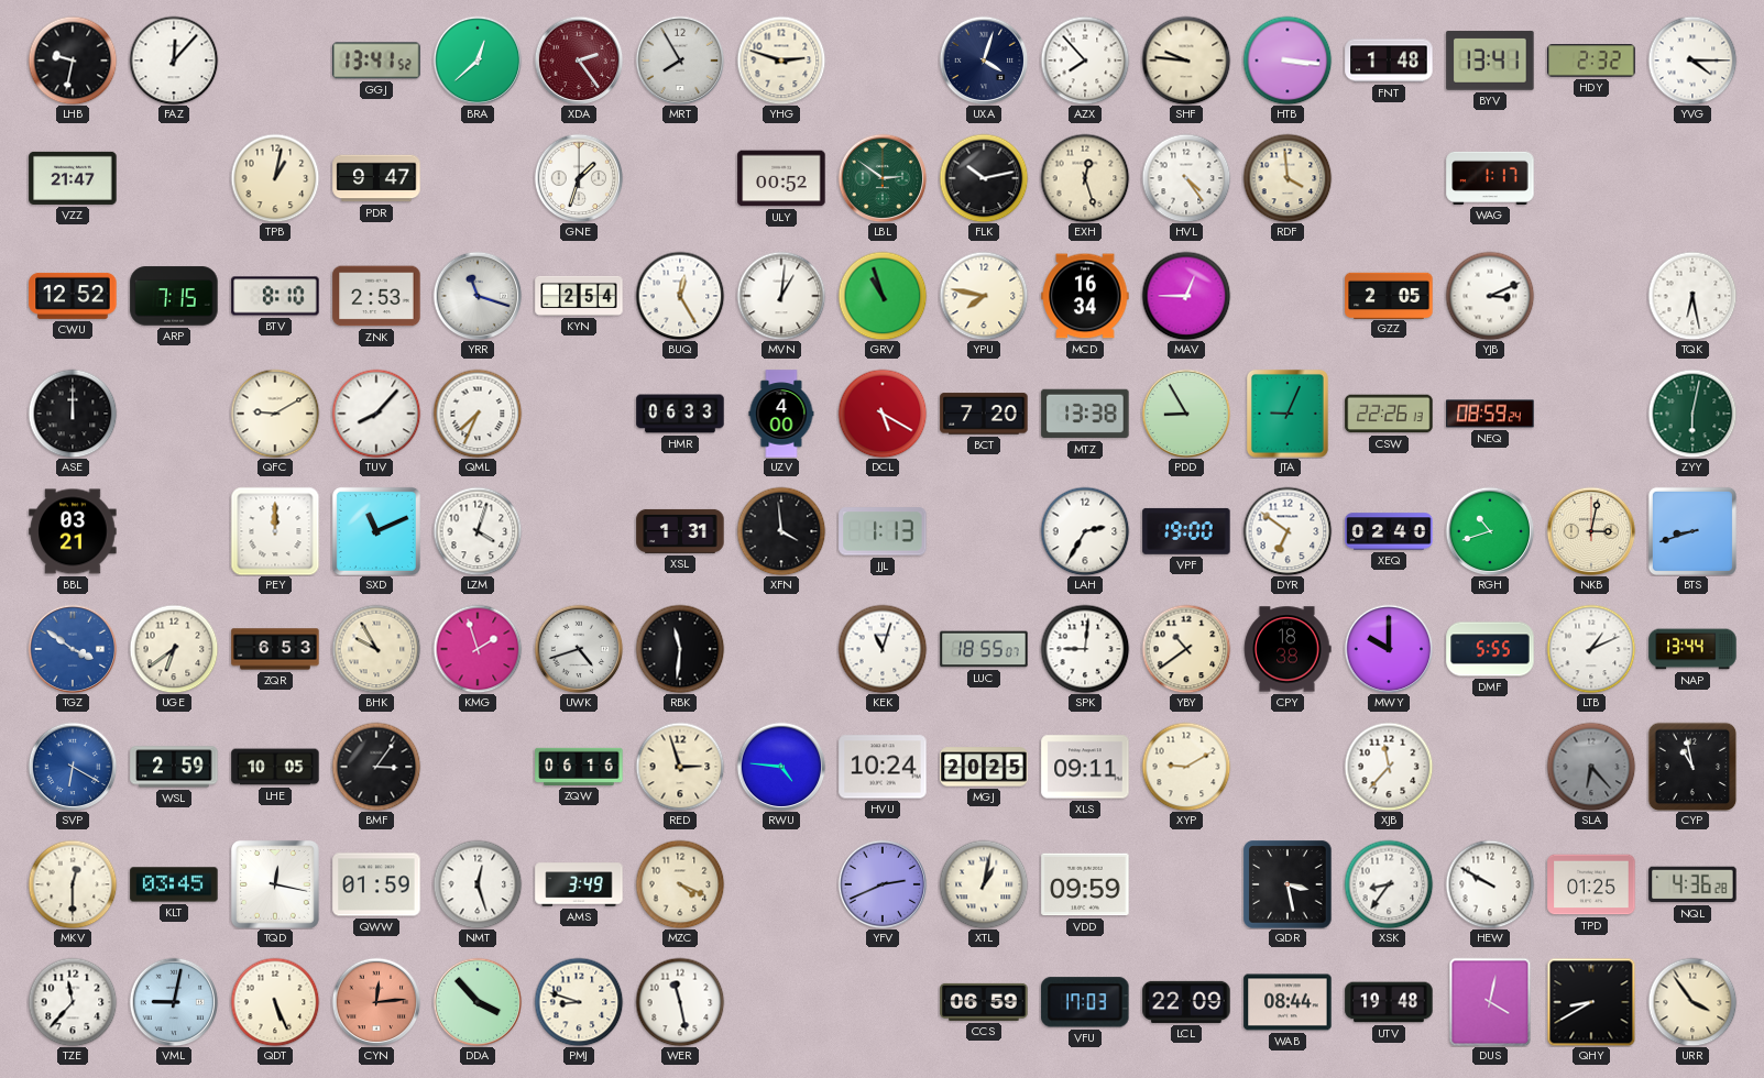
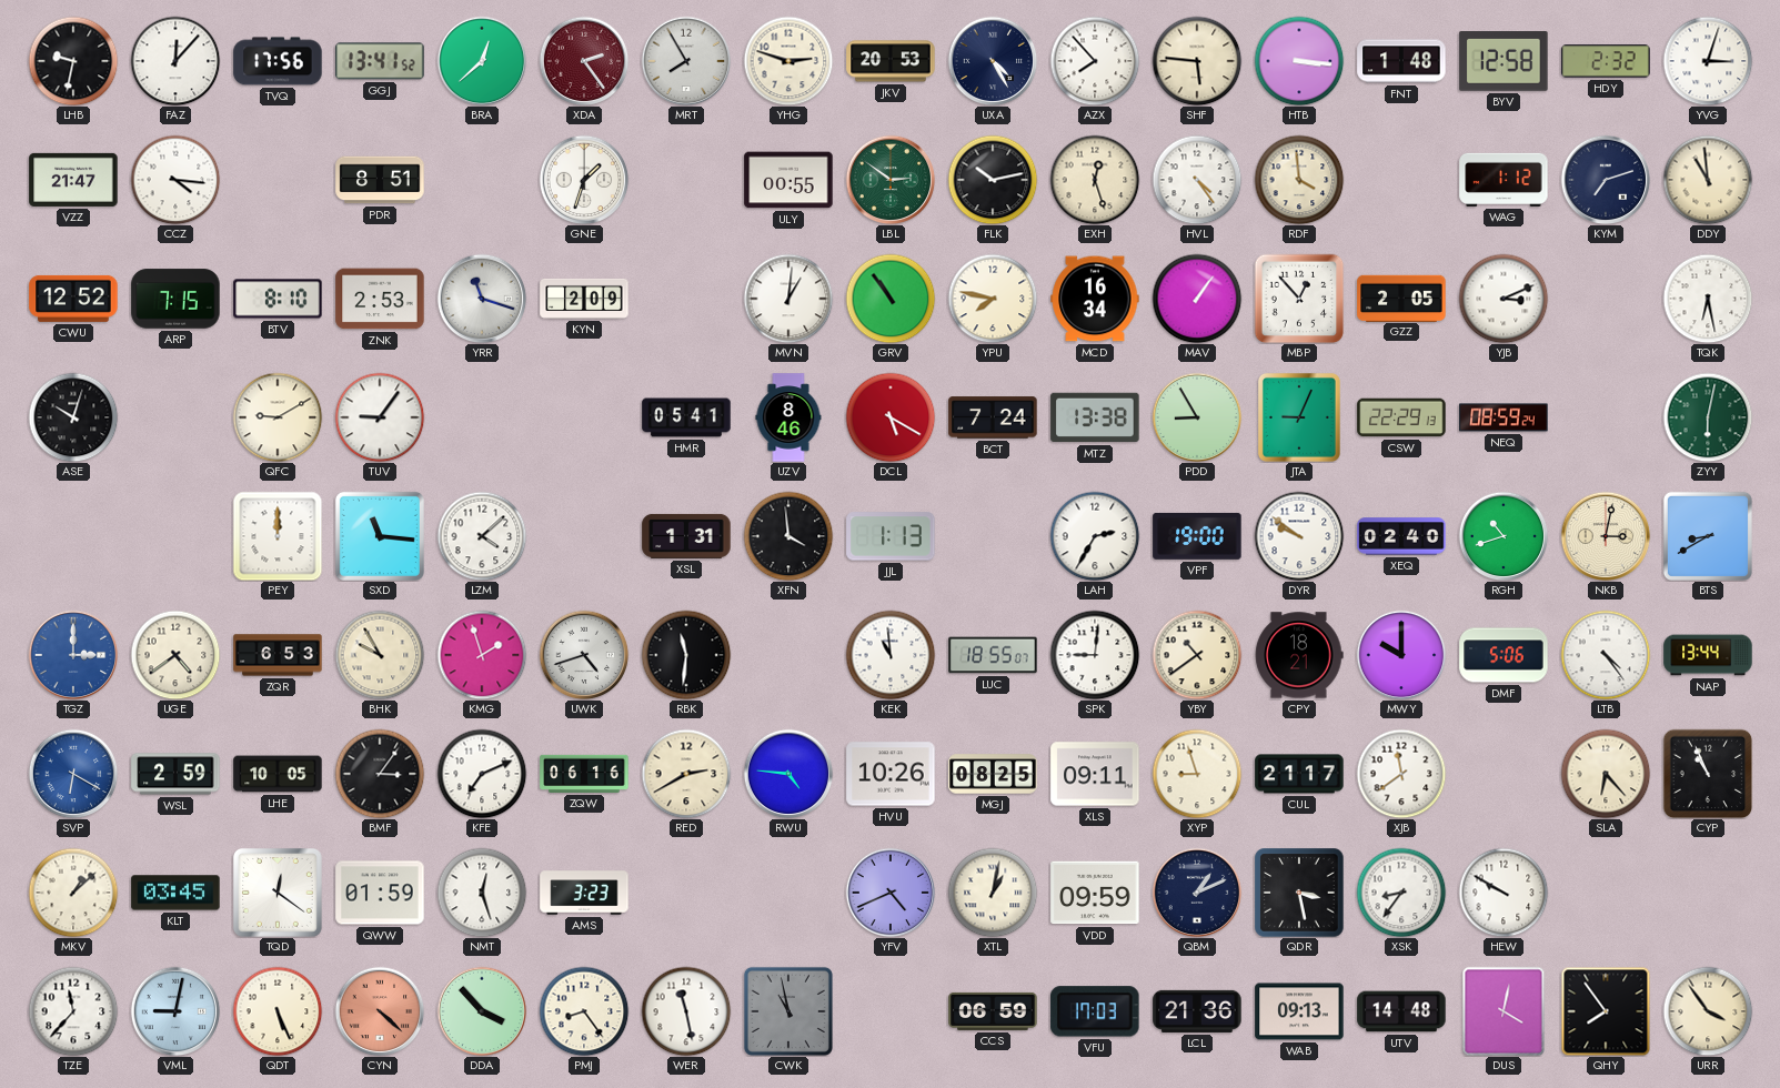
TVQ: none -> 17:56 (278, 61)
JKV: none -> 20:53 (891, 61)
UXA: 4:03 -> 4:25 (993, 61)
SHF: 9:46 -> 5:46 (1197, 61)
BYV: 13:41 -> 12:58 (1504, 61)
YVG: 4:15 -> 3:03 (1708, 61)
CCZ: none -> 4:16 (175, 180)
TPB: 1:02 -> none (275, 178)
PDR: 9:47 -> 8:51 (380, 180)
ULY: 00:52 -> 00:55 (788, 180)
WAG: 1:17 -> 1:12 (1504, 180)
KYM: none -> 7:12 (1606, 180)
DDY: none -> 10:59 (1708, 180)
KYN: 2:54 -> 2:09 (584, 299)
BUQ: 12:25 -> none (680, 296)
GRV: 10:57 -> 10:54 (891, 299)
MAV: 12:45 -> 1:06 (1197, 299)
MBP: none -> 12:53 (1299, 299)
ASE: 12:00 -> 10:03 (73, 417)
TUV: 8:07 -> 9:06 (380, 417)
QML: 7:34 -> none (478, 414)
HMR: 06:33 -> 05:41 (686, 417)
UZV: 4:00 -> 8:46 (788, 417)
BCT: 7:20 -> 7:24 (993, 417)
CSW: 22:26 -> 22:29 (1401, 417)
BBL: 03:21 -> none (73, 531)
SXD: 11:11 -> 11:16 (380, 536)
LZM: 4:03 -> 4:08 (482, 536)
DYR: 6:51 -> 9:51 (1299, 536)
BTS: 8:42 -> 8:40 (1708, 536)
TGZ: 3:51 -> 3:00 (73, 655)
UGE: 6:39 -> 4:39 (175, 655)
KEK: 11:03 -> 10:59 (891, 655)
CPY: 18:38 -> 18:21 (1299, 655)
DMF: 5:55 -> 5:06 (1504, 655)
LTB: 1:11 -> 4:24 (1606, 655)
KFE: none -> 7:11 (482, 774)
RED: 2:57 -> 2:40 (686, 774)
HVU: 10:24 -> 10:26 (891, 774)
MGJ: 20:25 -> 08:25 (993, 774)
XYP: 9:10 -> 8:57 (1197, 774)
CUL: none -> 21:17 (1299, 774)
XJB: 11:37 -> 11:39 (1401, 774)
SLA dial: grey -> cream (1606, 774)
CYP: 10:58 -> 10:56 (1708, 774)
MKV: 12:30 -> 1:08 (73, 893)
TQD: 12:17 -> 12:21 (279, 894)
AMS: 3:49 -> 3:23 (584, 893)
MZC: 4:19 -> none (680, 884)
YFV: 2:41 -> 4:41 (891, 893)
QBM: none -> 1:11 (1197, 893)
TPD: 01:25 -> none (1591, 884)
NQL: 4:36 -> none (1692, 884)
CYN: 12:14 -> 4:22 (380, 1011)
PMJ: 8:48 -> 8:24 (584, 1011)
CWK: none -> 10:58 (788, 1011)
LCL: 22:09 -> 21:36 (1197, 1011)
WAB: 08:44 -> 09:13 (1299, 1011)
UTV: 19:48 -> 14:48 (1401, 1011)
QHY: 8:40 -> 7:54 (1606, 1011)
